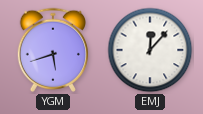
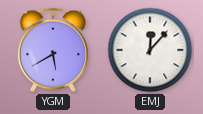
YGM: 5:42 -> 5:40 (53, 50)
